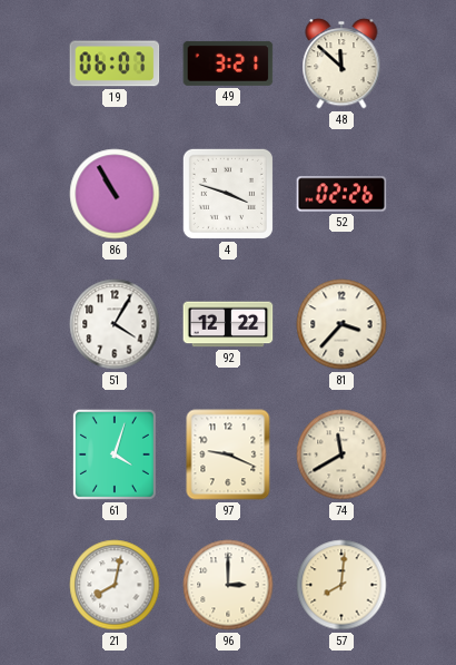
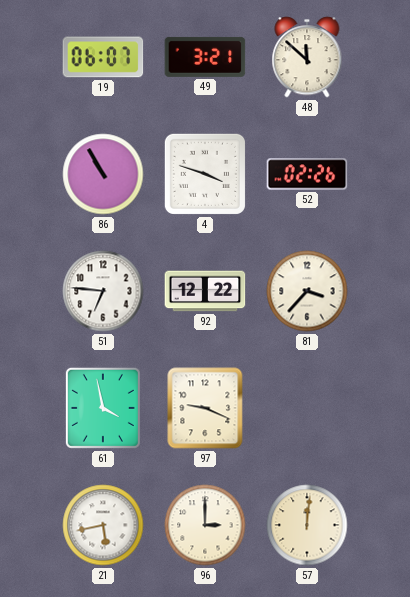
51: 4:05 -> 6:46 (103, 291)
61: 4:03 -> 3:58 (103, 408)
74: 11:40 -> none (341, 454)
21: 8:02 -> 5:43 (103, 525)
57: 8:01 -> 12:01 (307, 525)
